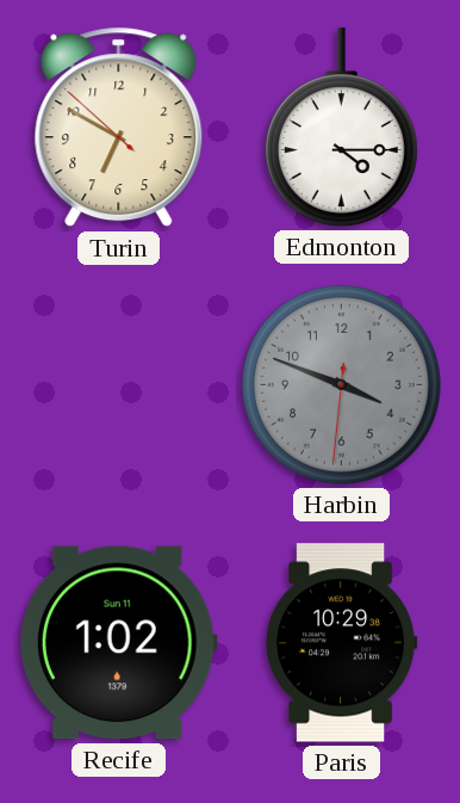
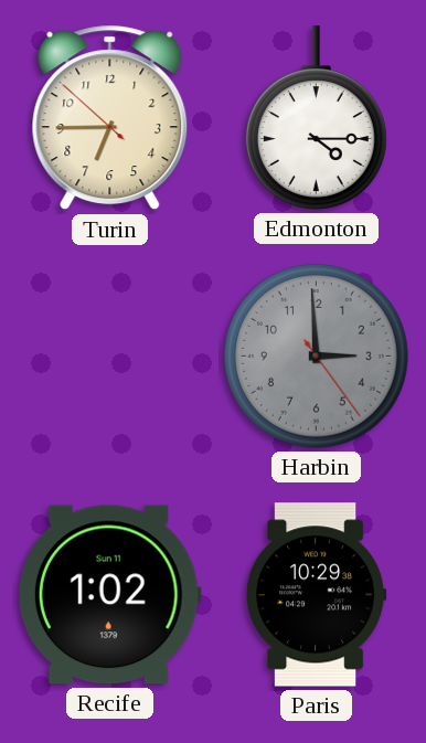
Turin: 6:49 -> 6:44 (110, 118)
Harbin: 3:48 -> 2:59 (316, 355)
